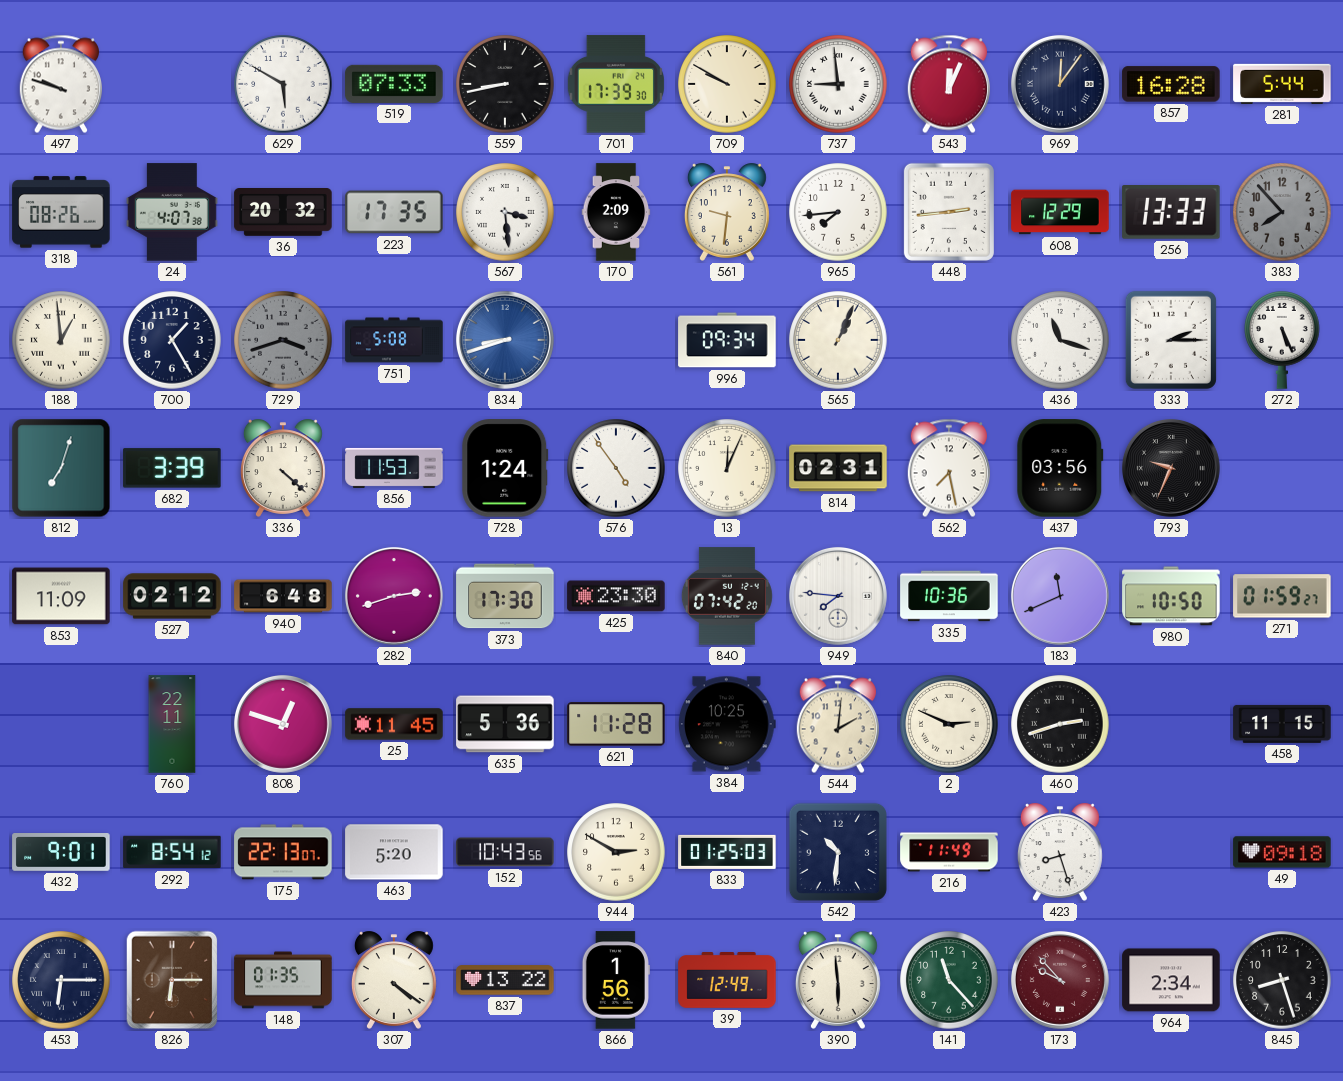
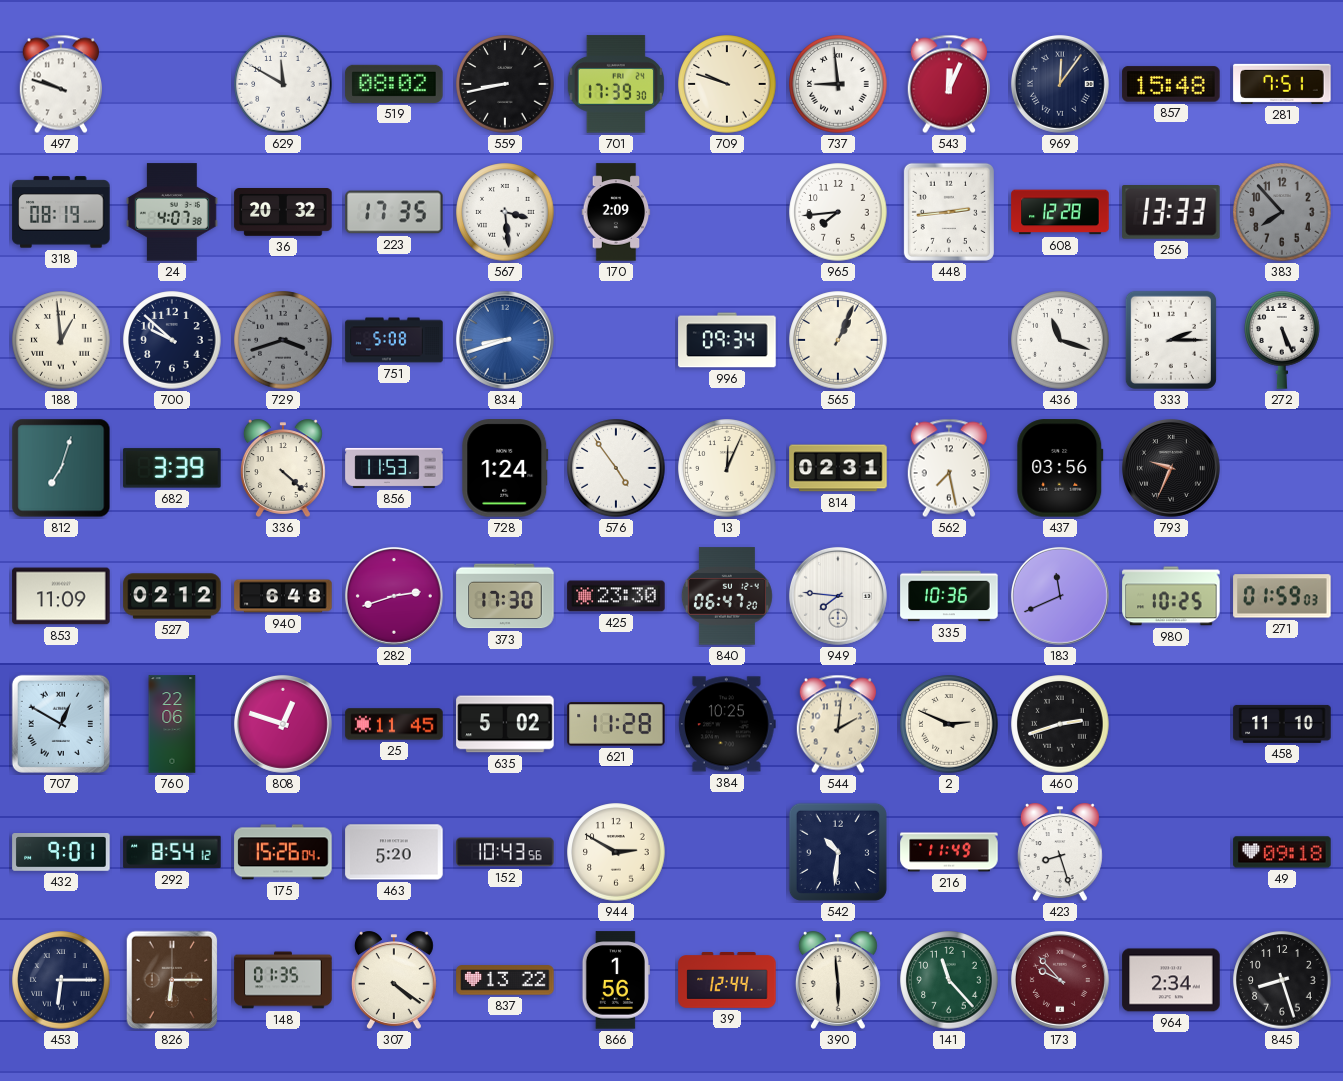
629: 5:50 -> 11:50 (283, 84)
519: 07:33 -> 08:02 (394, 84)
709: 9:50 -> 9:48 (727, 84)
857: 16:28 -> 15:48 (1171, 84)
281: 5:44 -> 7:51 (1282, 84)
318: 08:26 -> 08:19 (61, 212)
561: 9:31 -> none (727, 212)
608: 12:29 -> 12:28 (1060, 212)
700: 1:25 -> 9:52 (172, 340)
840: 07:42 -> 06:47 (727, 596)
980: 10:50 -> 10:25 (1171, 596)
271: 01:59:27 -> 01:59:03 (1282, 596)
707: none -> 12:50 (61, 724)
760: 22:11 -> 22:06 (172, 724)
635: 5:36 -> 5:02 (505, 724)
458: 11:15 -> 11:10 (1282, 724)
175: 22:13 -> 15:26 (283, 852)
833: 01:25 -> none (727, 852)
39: 12:49 -> 12:44 (727, 981)
